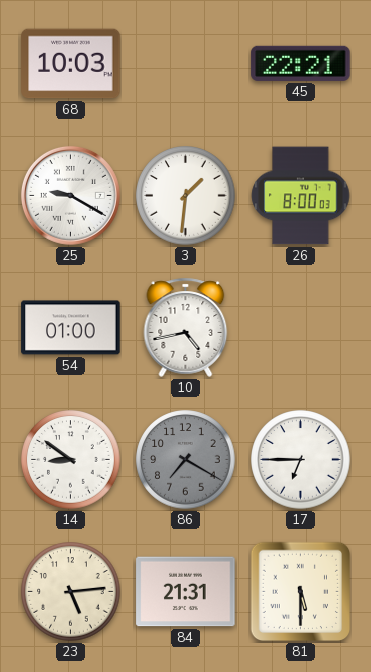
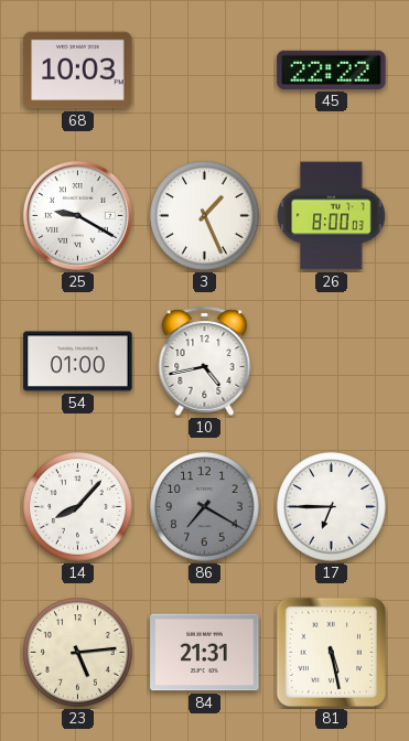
45: 22:21 -> 22:22 (332, 69)
3: 1:31 -> 1:26 (205, 216)
14: 8:51 -> 8:07 (78, 507)
81: 5:30 -> 5:28 (332, 653)
